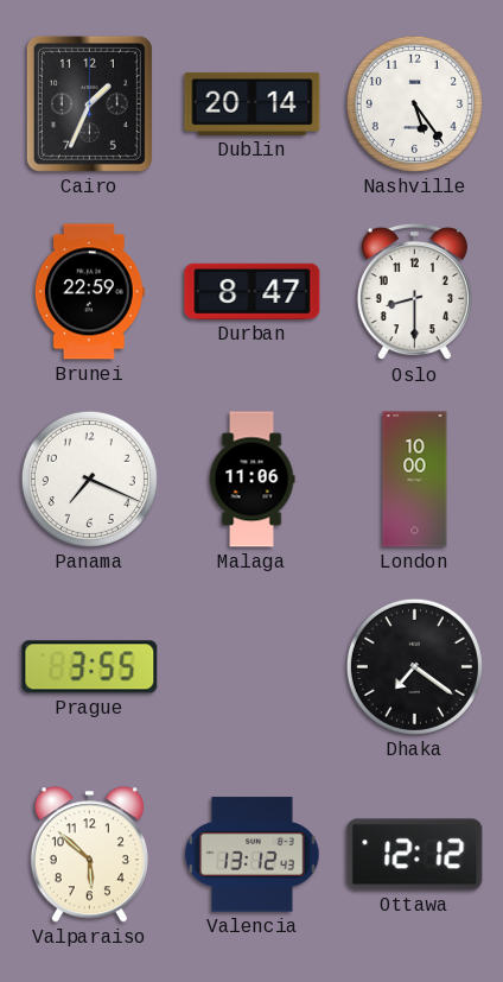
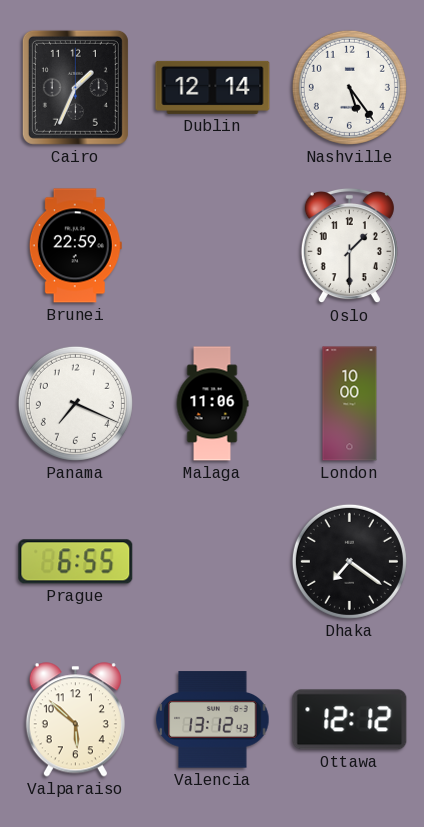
Dublin: 20:14 -> 12:14 (213, 87)
Durban: 8:47 -> none (253, 291)
Oslo: 8:30 -> 1:30 (349, 246)
Prague: 3:55 -> 6:55 (76, 562)
